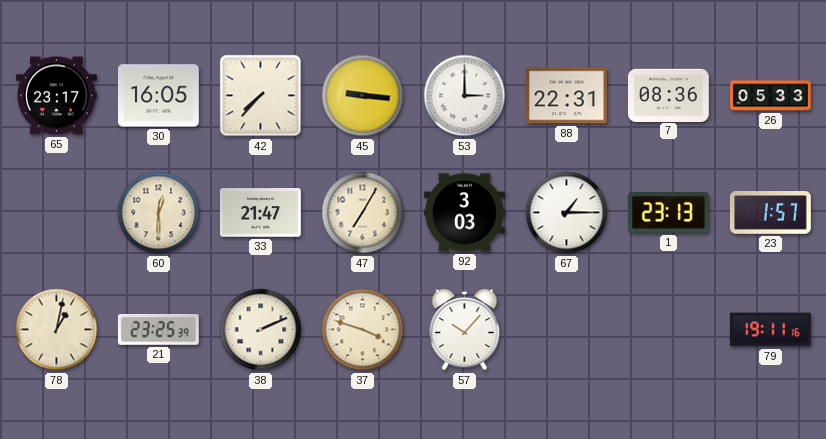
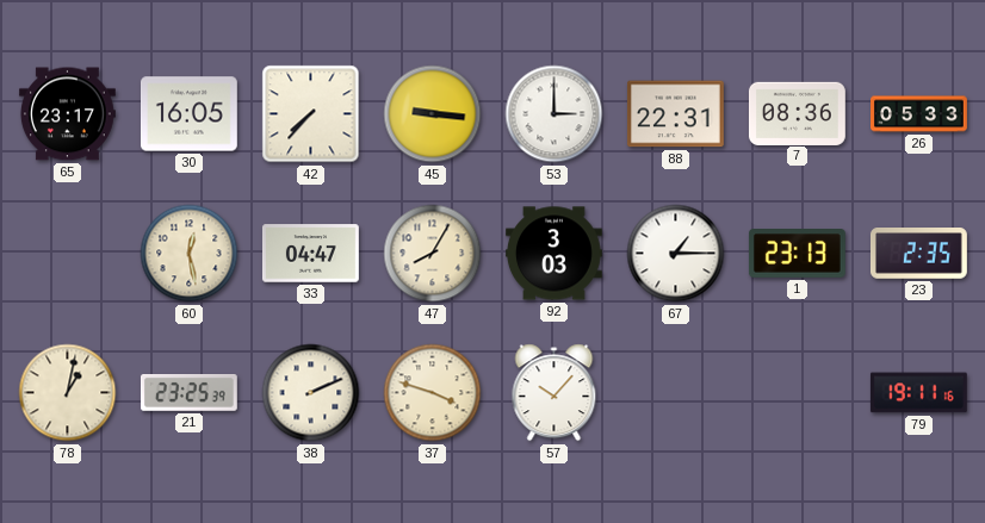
60: 12:30 -> 12:28 (190, 254)
33: 21:47 -> 04:47 (310, 254)
47: 7:05 -> 8:05 (433, 254)
23: 1:57 -> 2:35 (918, 254)
